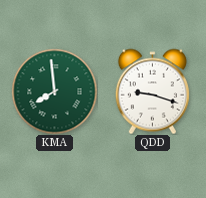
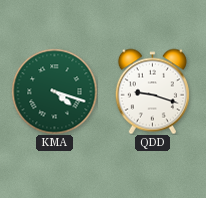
KMA: 7:59 -> 4:18 (54, 91)
